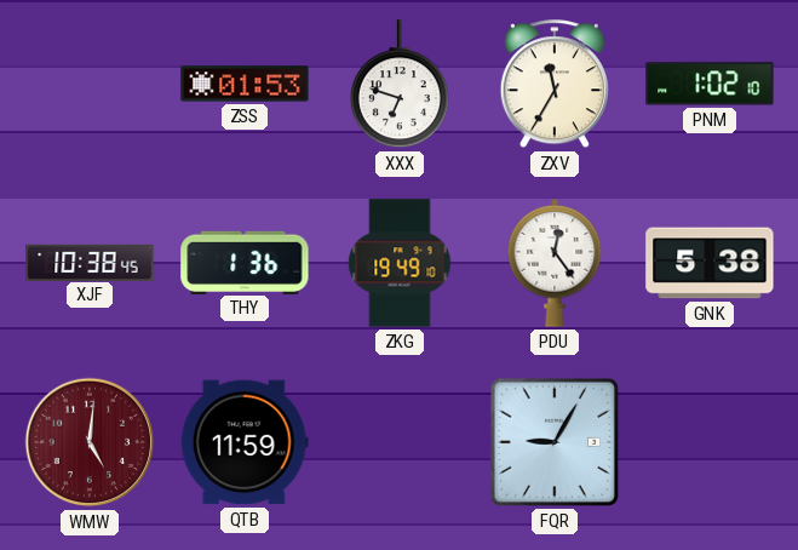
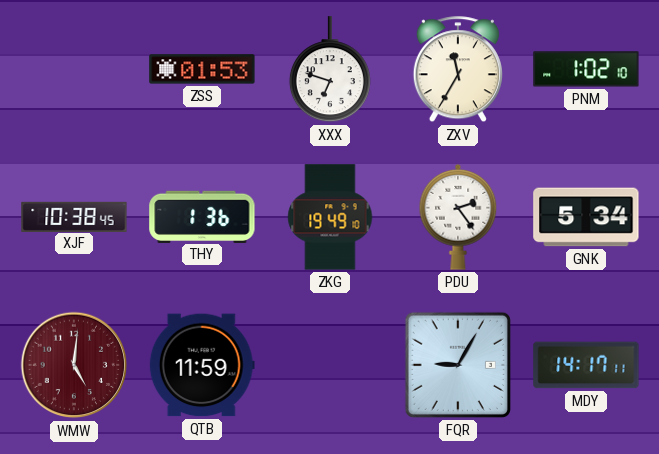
PDU: 12:24 -> 2:24 (458, 217)
GNK: 5:38 -> 5:34 (586, 217)
MDY: none -> 14:17 (586, 365)
